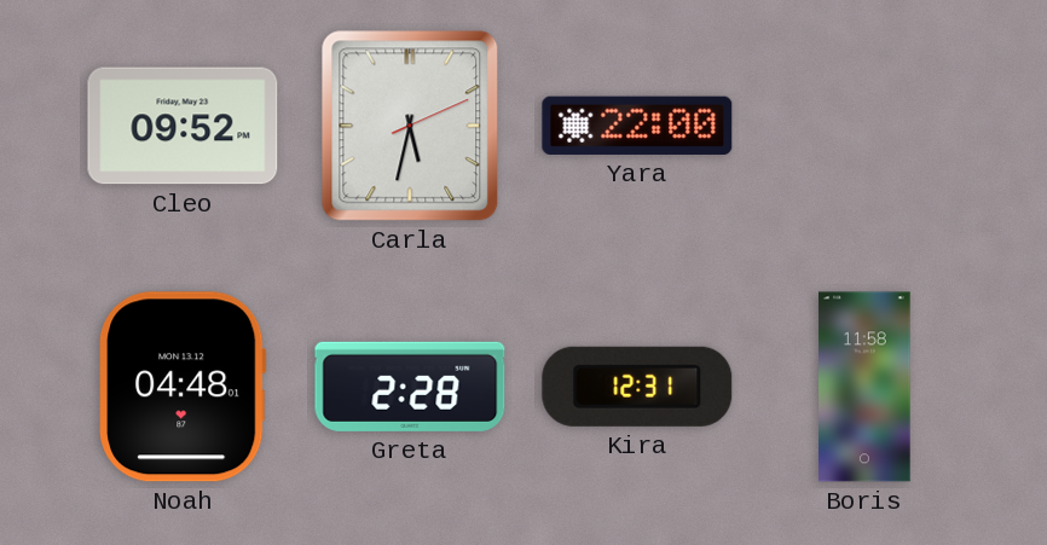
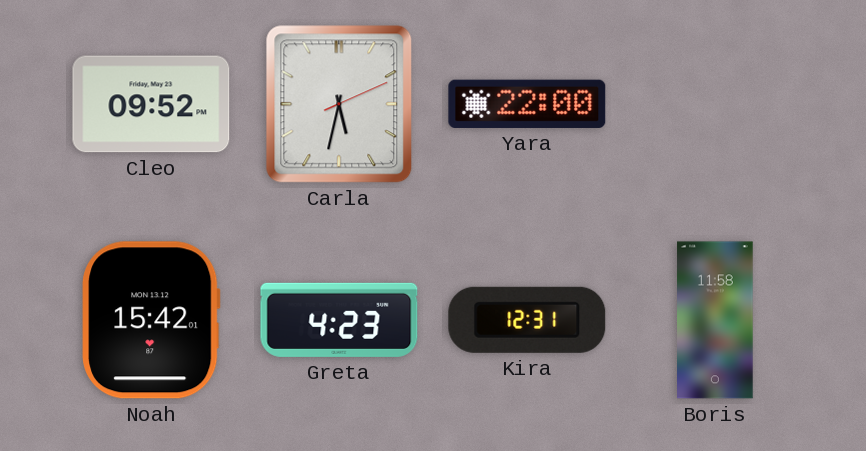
Noah: 04:48 -> 15:42 (151, 320)
Greta: 2:28 -> 4:23 (339, 320)
